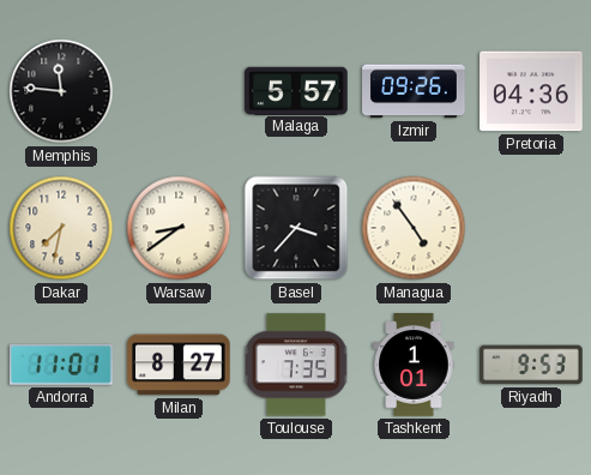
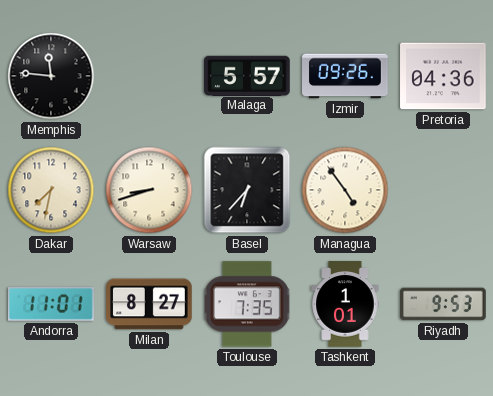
Warsaw: 8:39 -> 8:42 (149, 190)
Basel: 3:37 -> 6:37 (247, 190)
